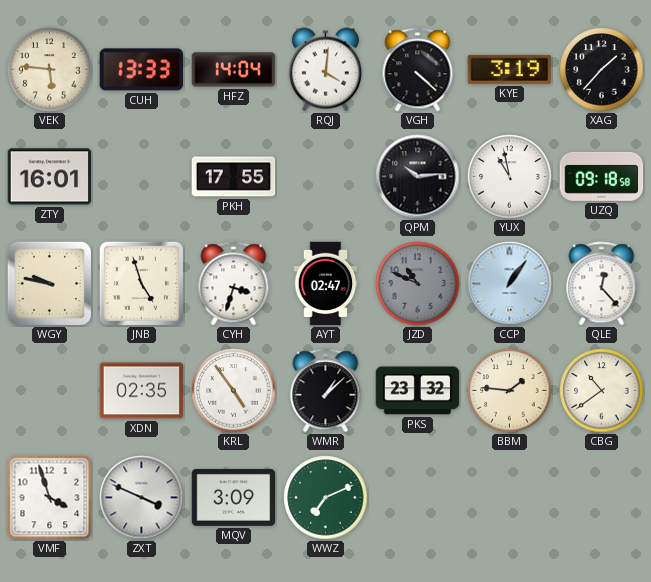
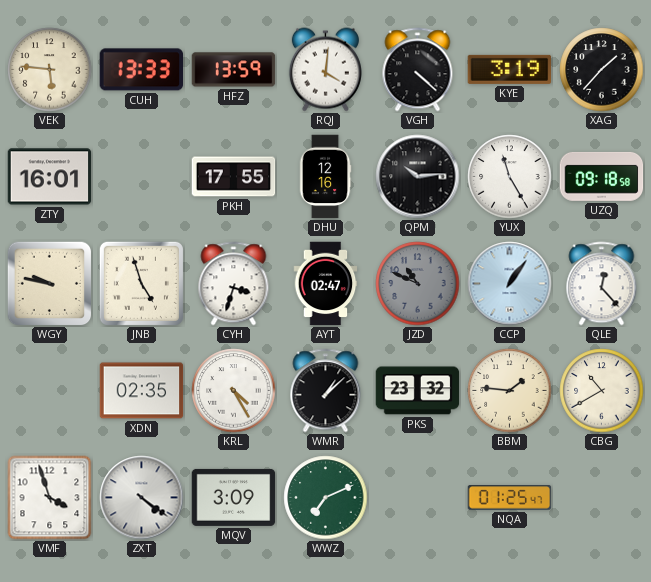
HFZ: 14:04 -> 13:59 (234, 70)
DHU: none -> 12:16 (325, 177)
YUX: 10:58 -> 11:25 (510, 177)
KRL: 4:54 -> 4:25 (234, 391)
CBG: 10:39 -> 10:40 (602, 391)
ZXT: 3:49 -> 4:21 (142, 498)
NQA: none -> 01:25 (510, 498)
